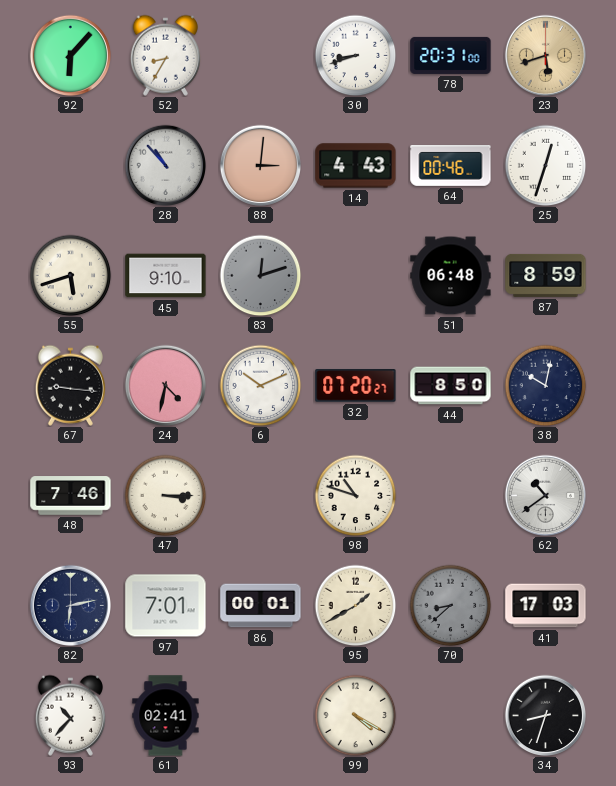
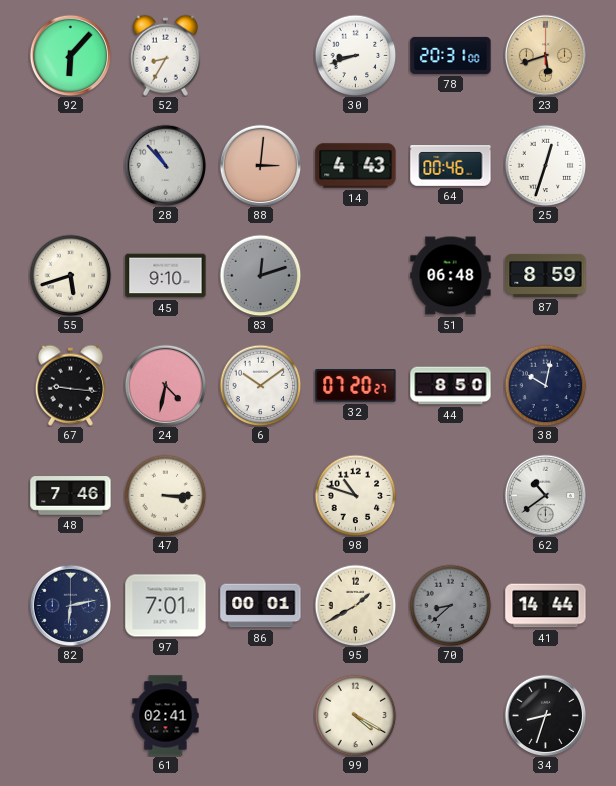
6: 10:11 -> 10:09 (260, 385)
41: 17:03 -> 14:44 (546, 606)
93: 10:37 -> none (70, 715)
